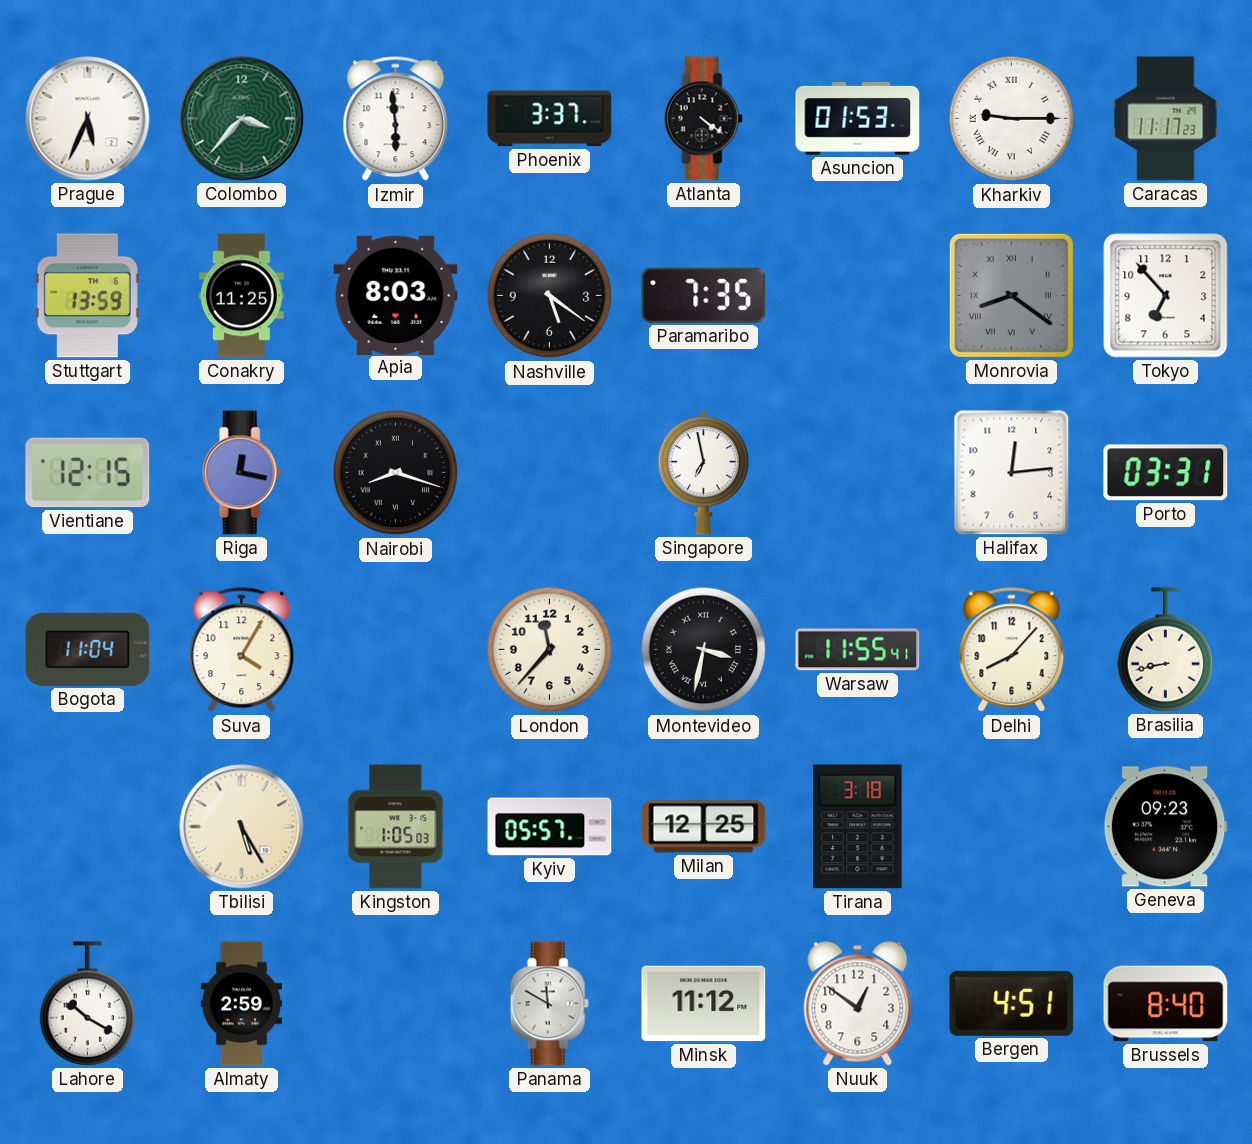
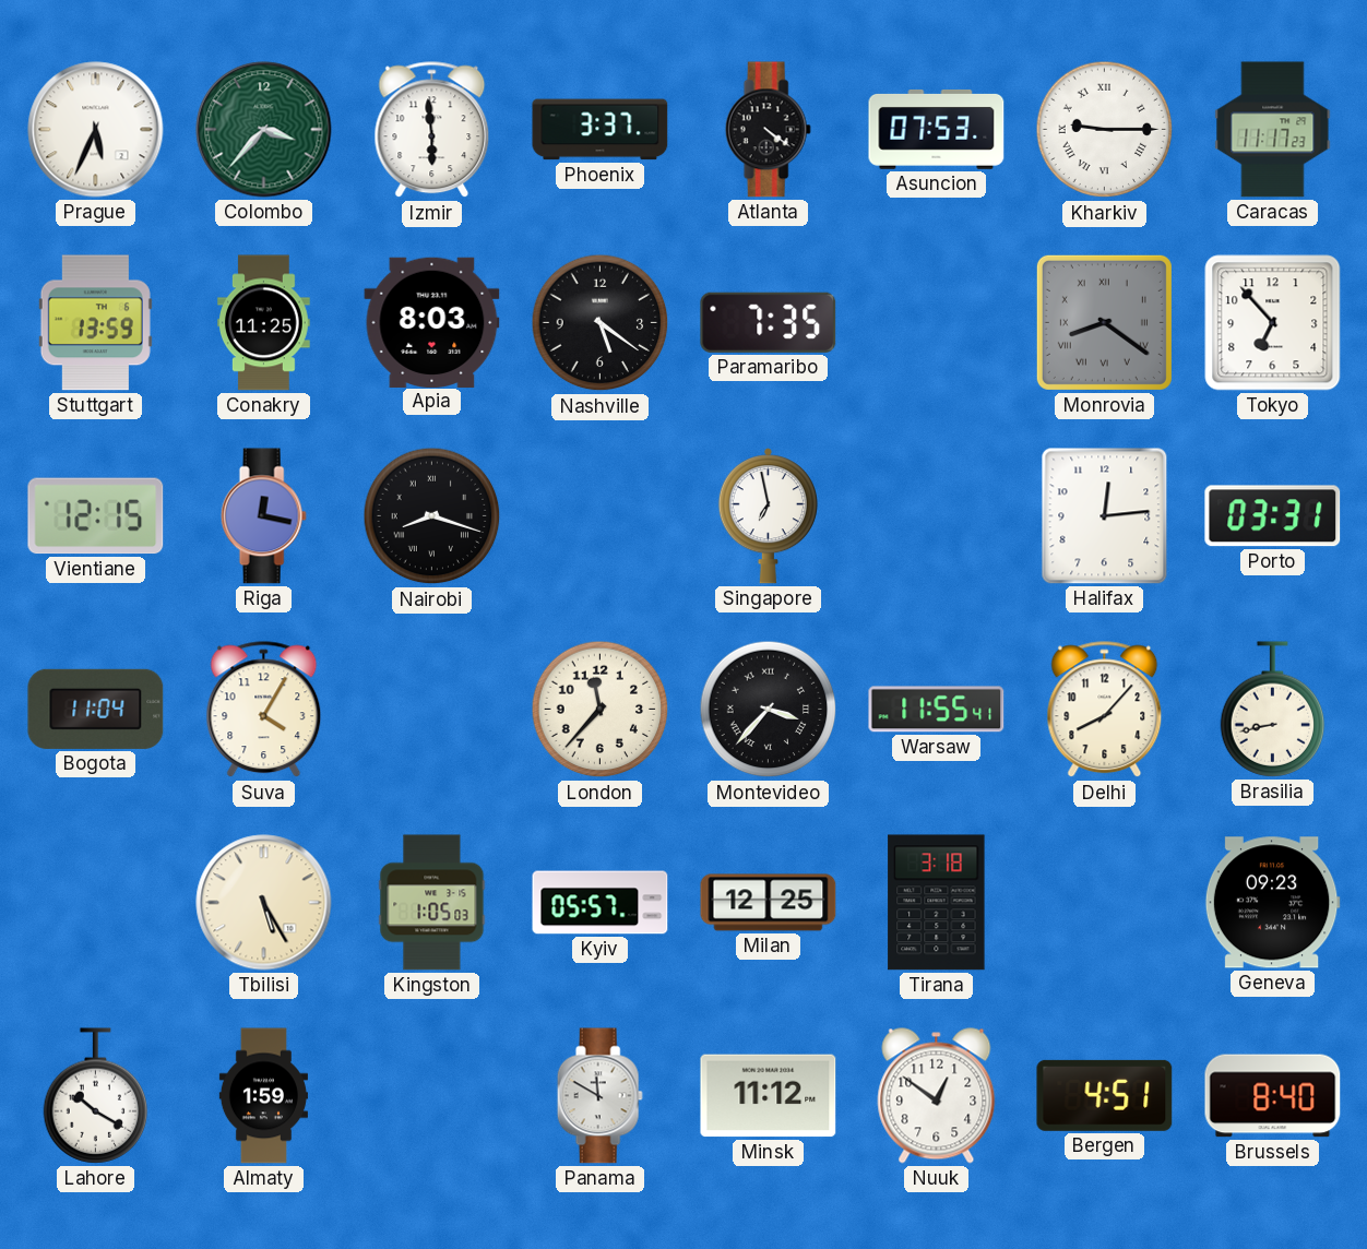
Asuncion: 01:53 -> 07:53 (937, 129)
Montevideo: 3:32 -> 3:37 (769, 710)
Almaty: 2:59 -> 1:59 (263, 1096)
